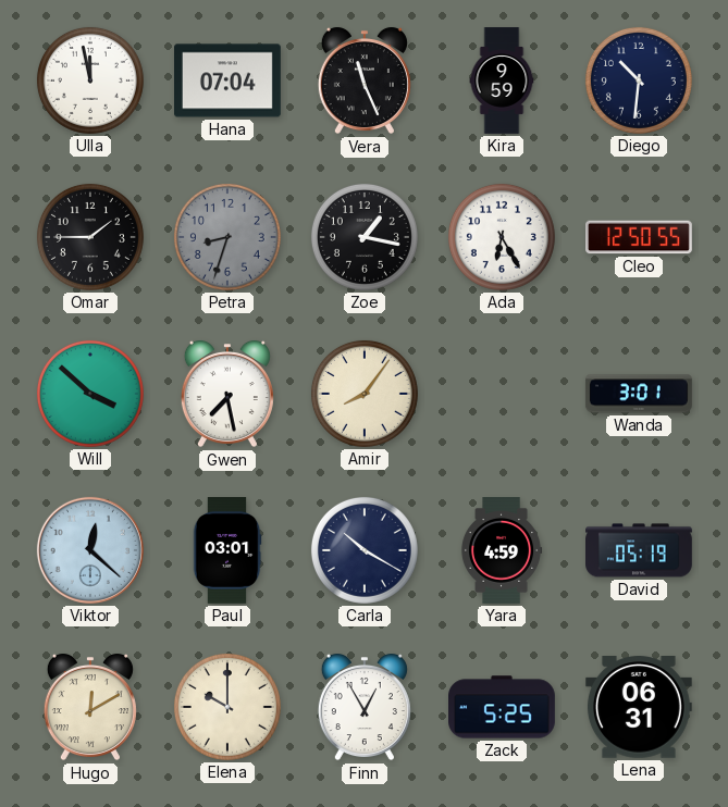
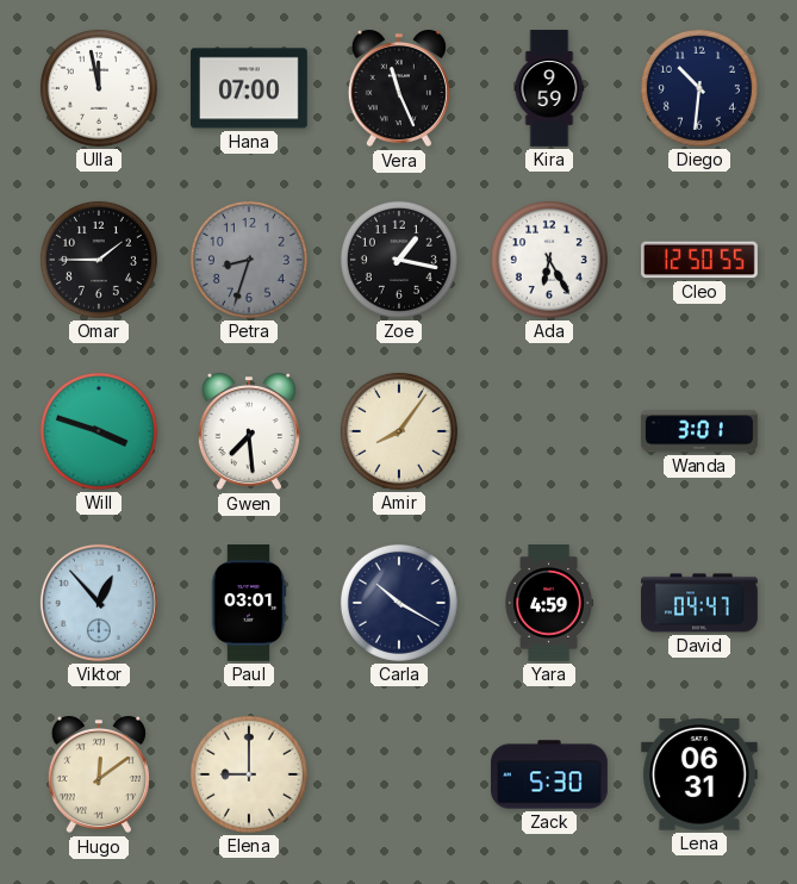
Hana: 07:04 -> 07:00 (250, 88)
Will: 3:52 -> 3:48 (99, 431)
Gwen: 7:28 -> 7:29 (249, 431)
Viktor: 12:22 -> 12:53 (99, 603)
David: 05:19 -> 04:47 (701, 603)
Hugo: 12:10 -> 12:09 (99, 774)
Elena: 10:00 -> 9:00 (249, 774)
Finn: 12:55 -> none (365, 707)
Zack: 5:25 -> 5:30 (550, 774)
